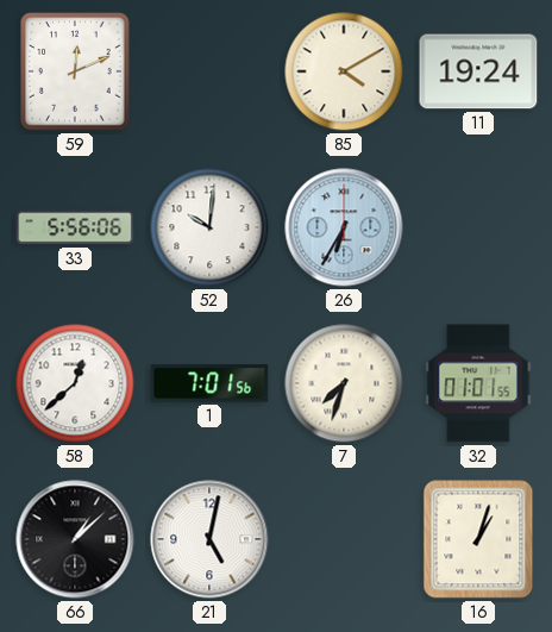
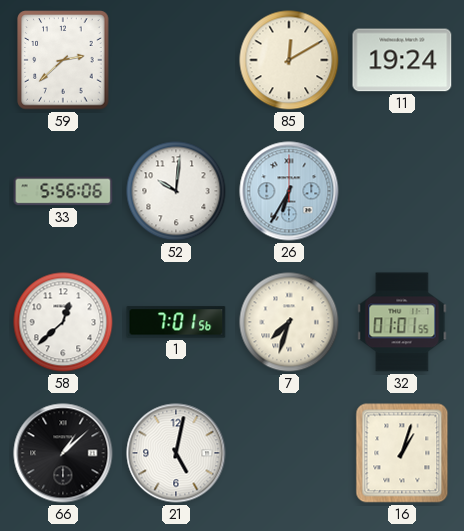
59: 12:11 -> 2:38 (63, 60)
85: 4:10 -> 12:10 (289, 60)
